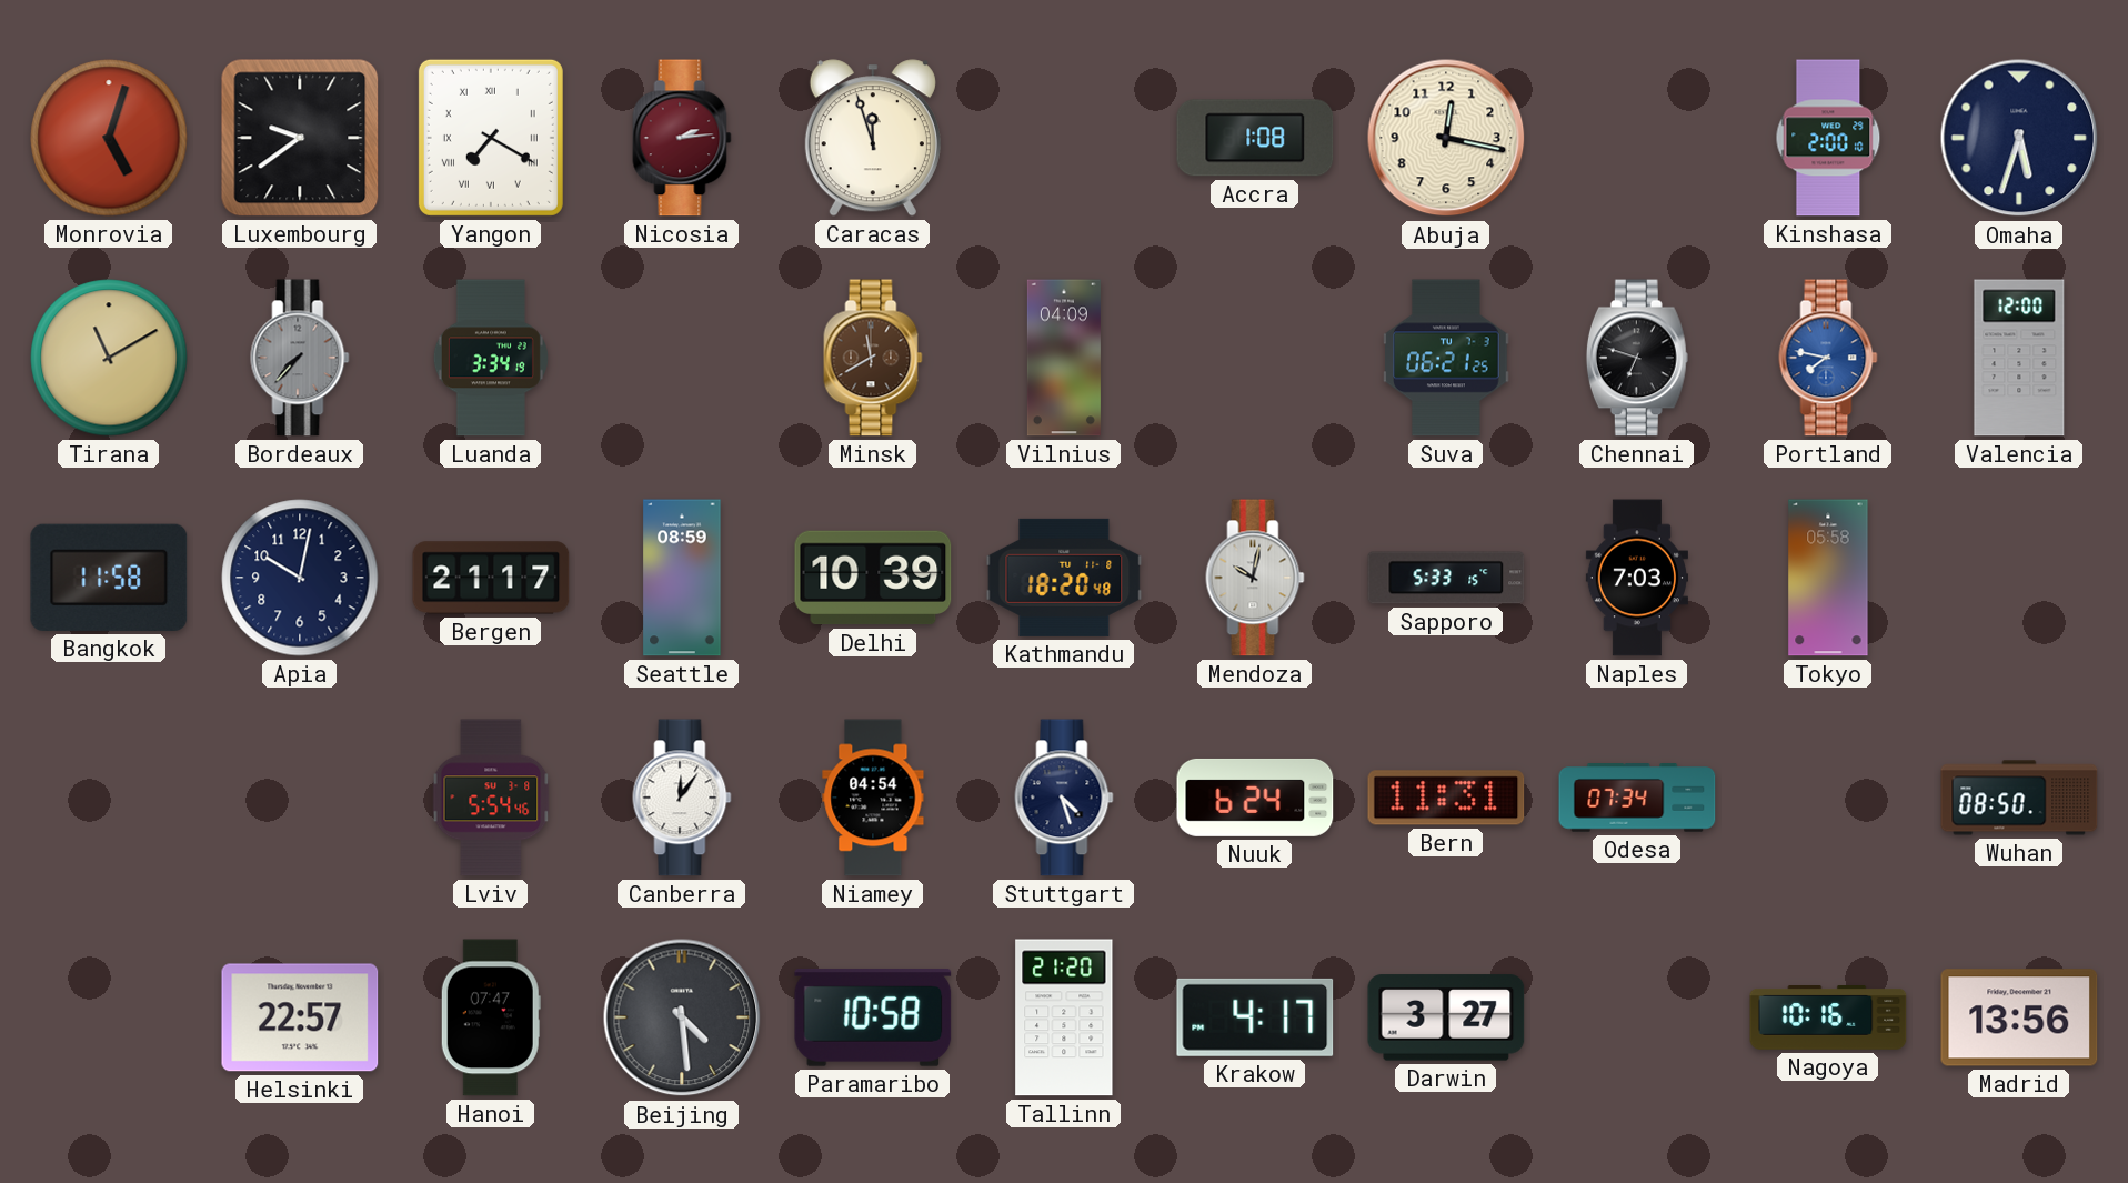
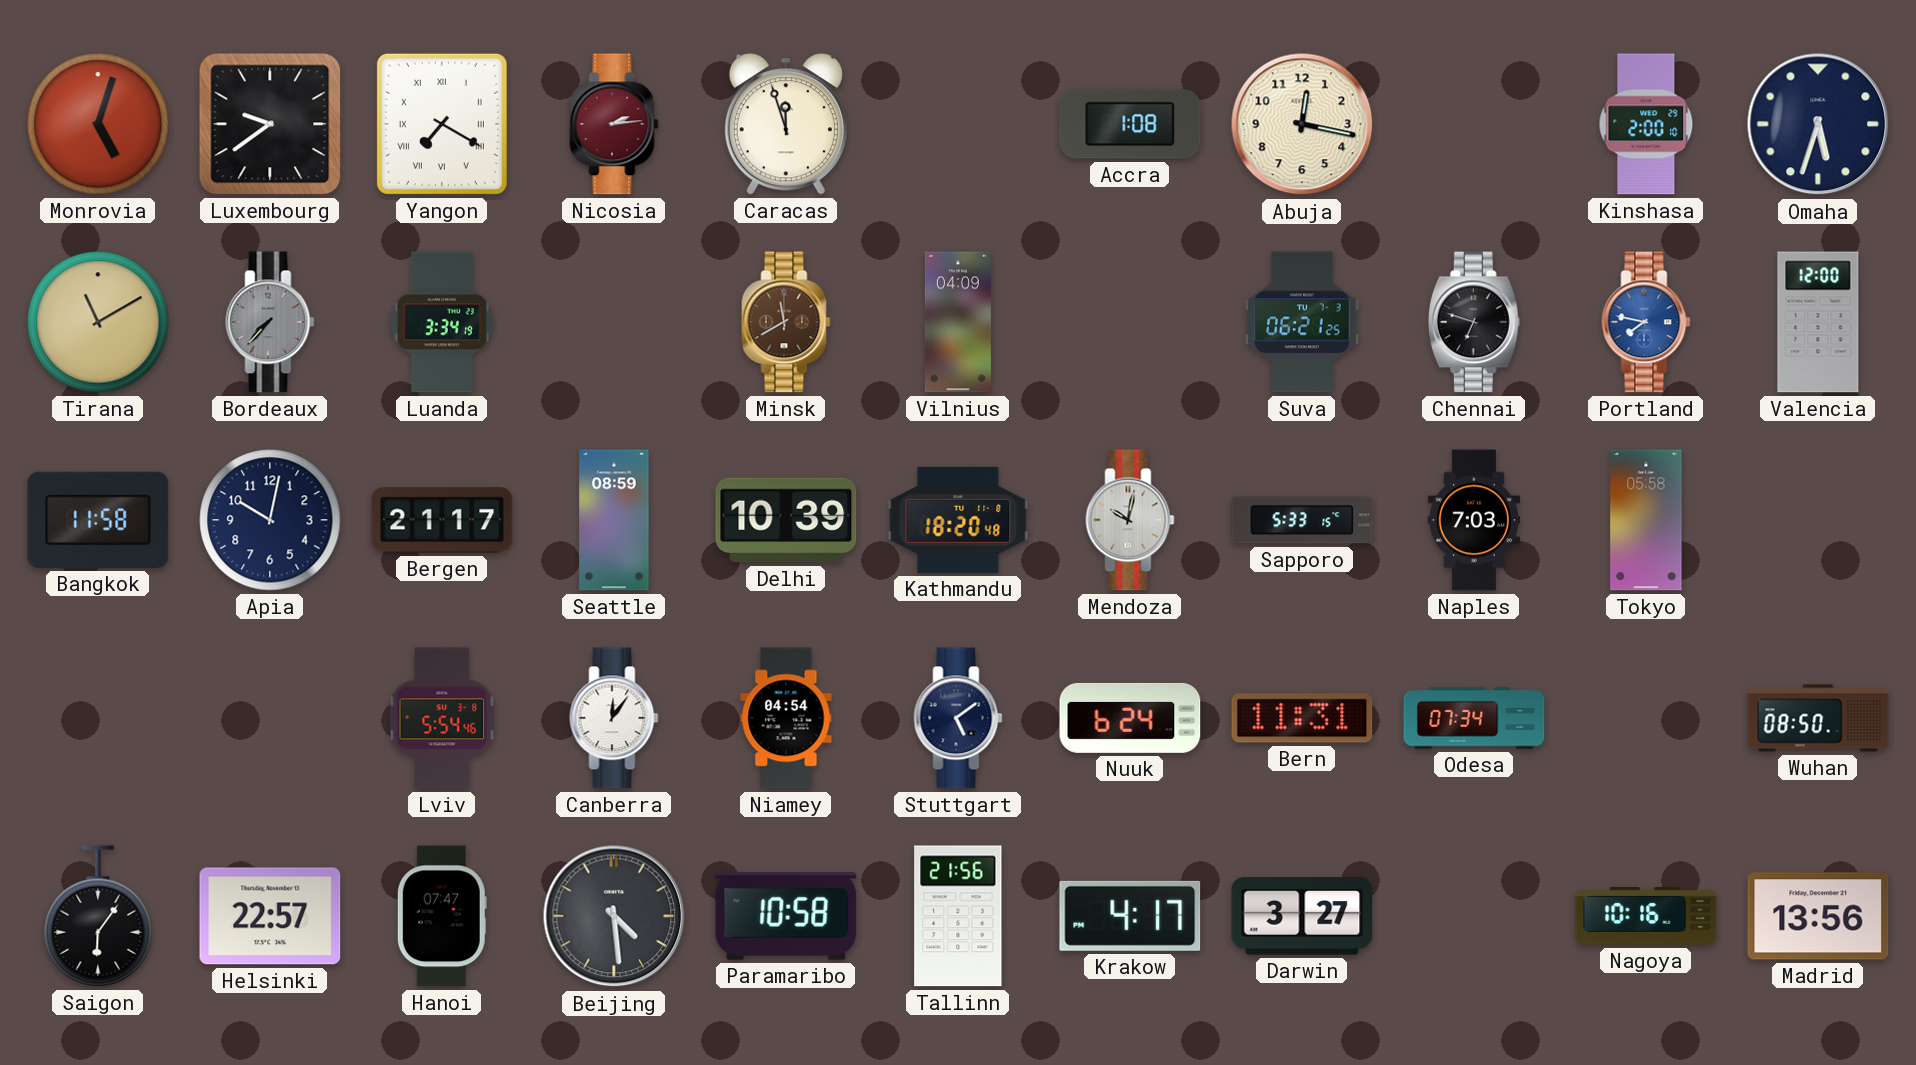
Stuttgart: 4:27 -> 5:09 (958, 718)
Saigon: none -> 6:06 (98, 916)
Tallinn: 21:20 -> 21:56 (958, 916)
